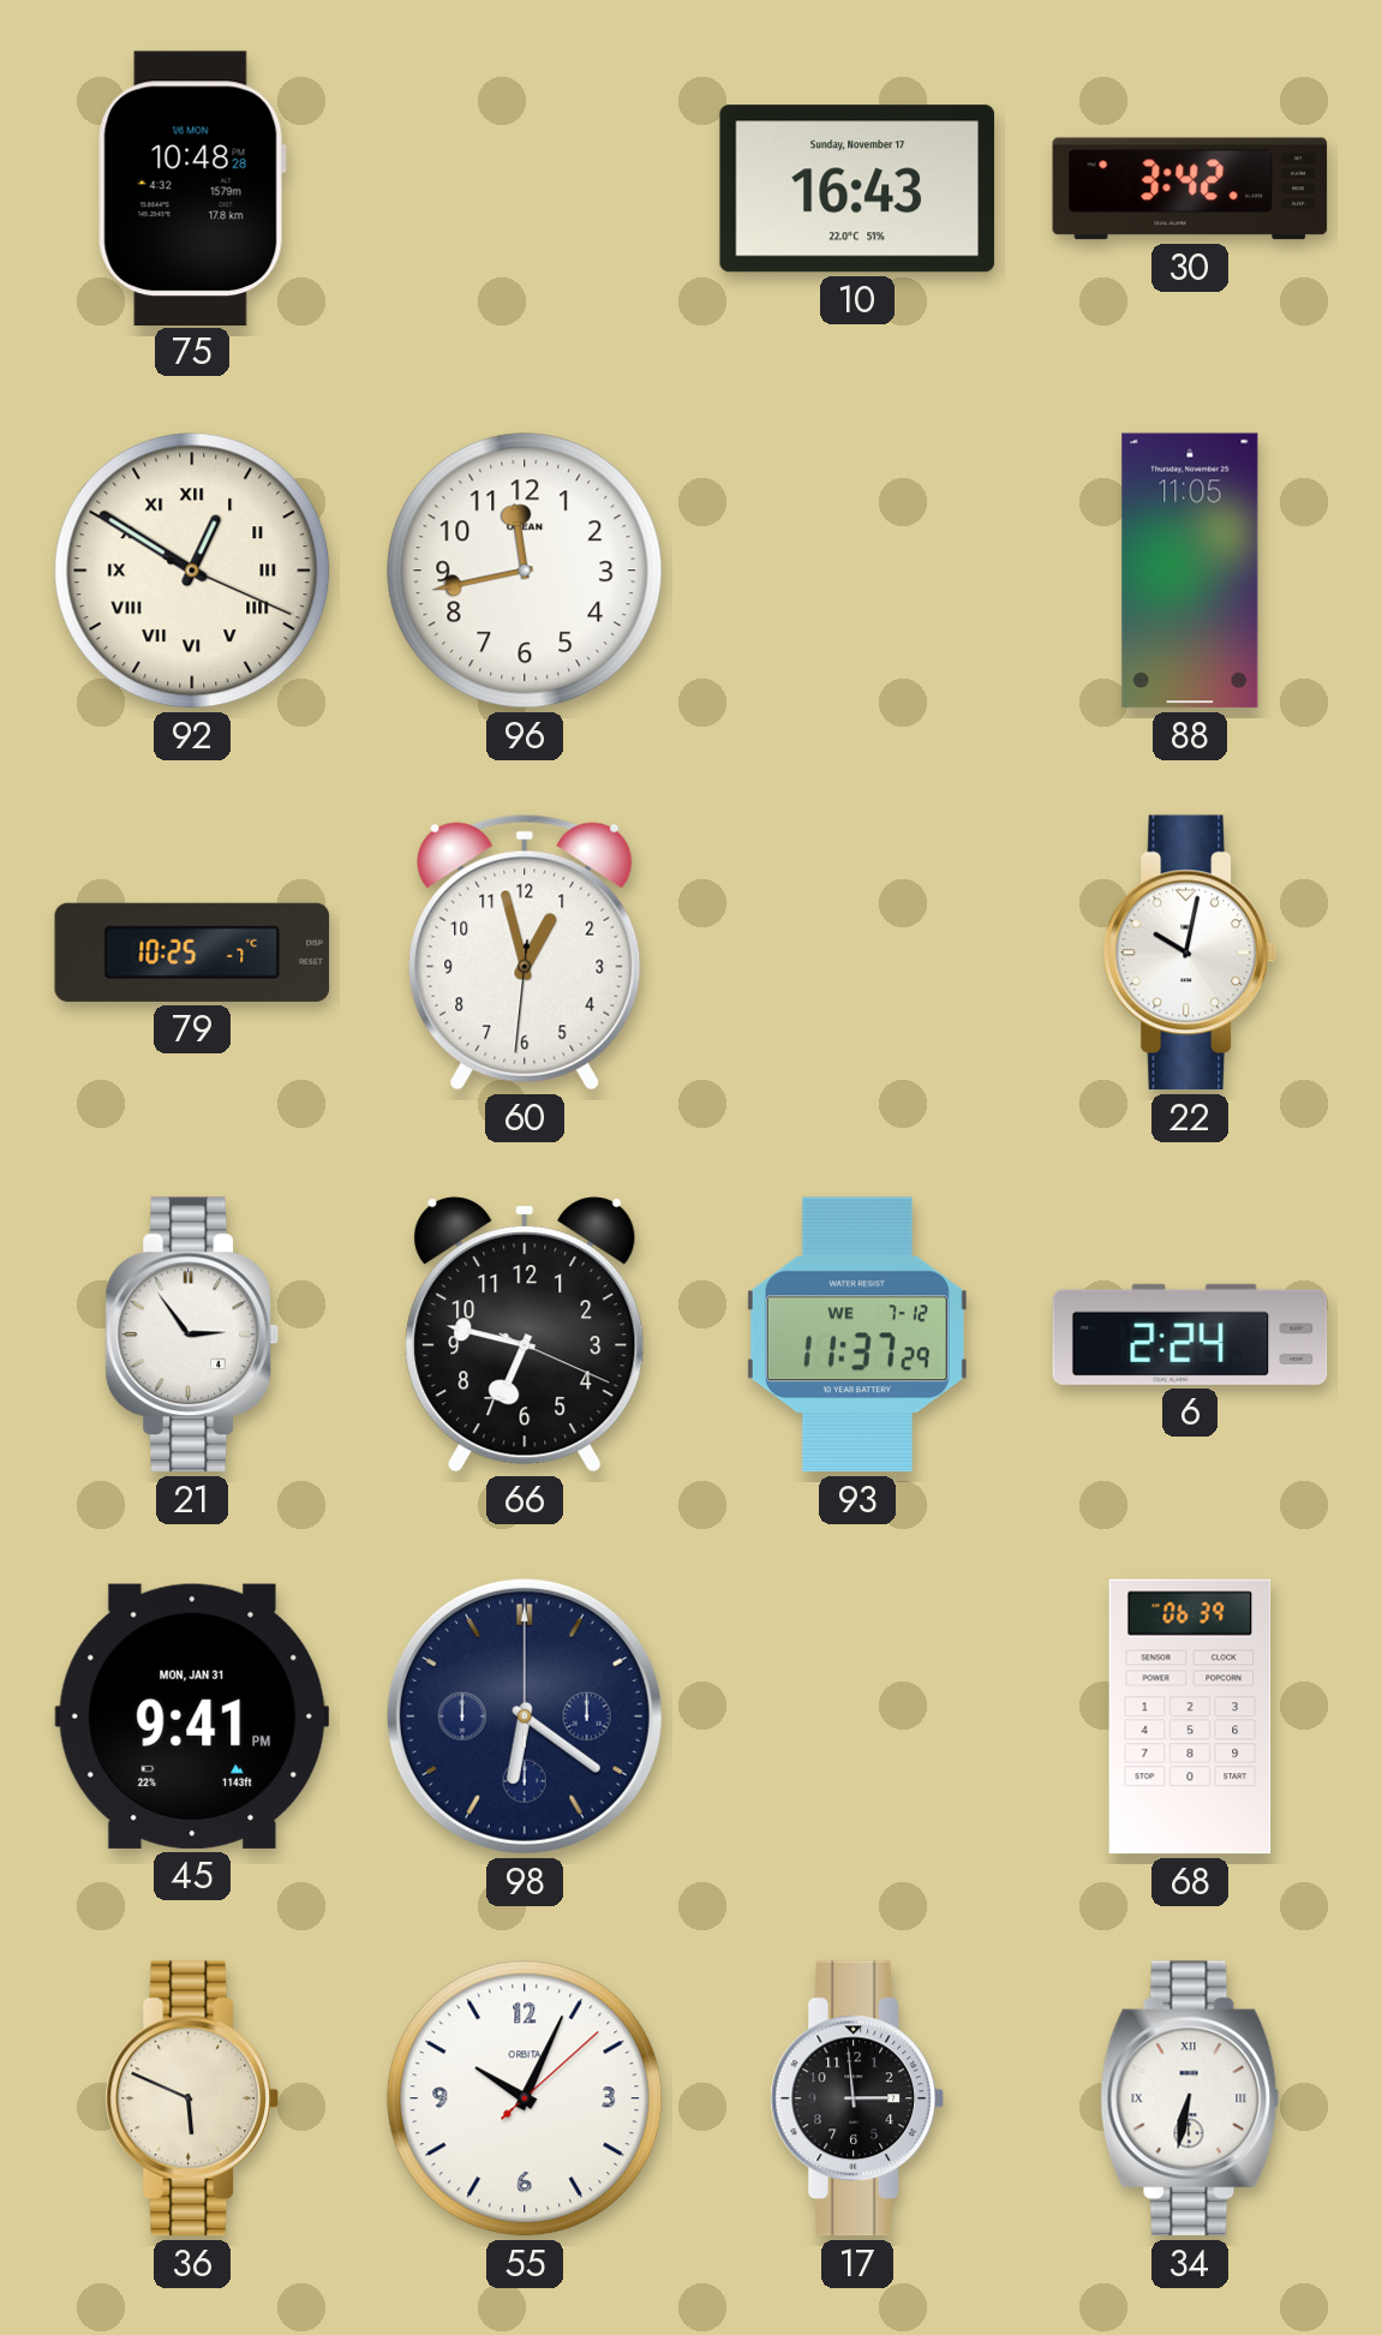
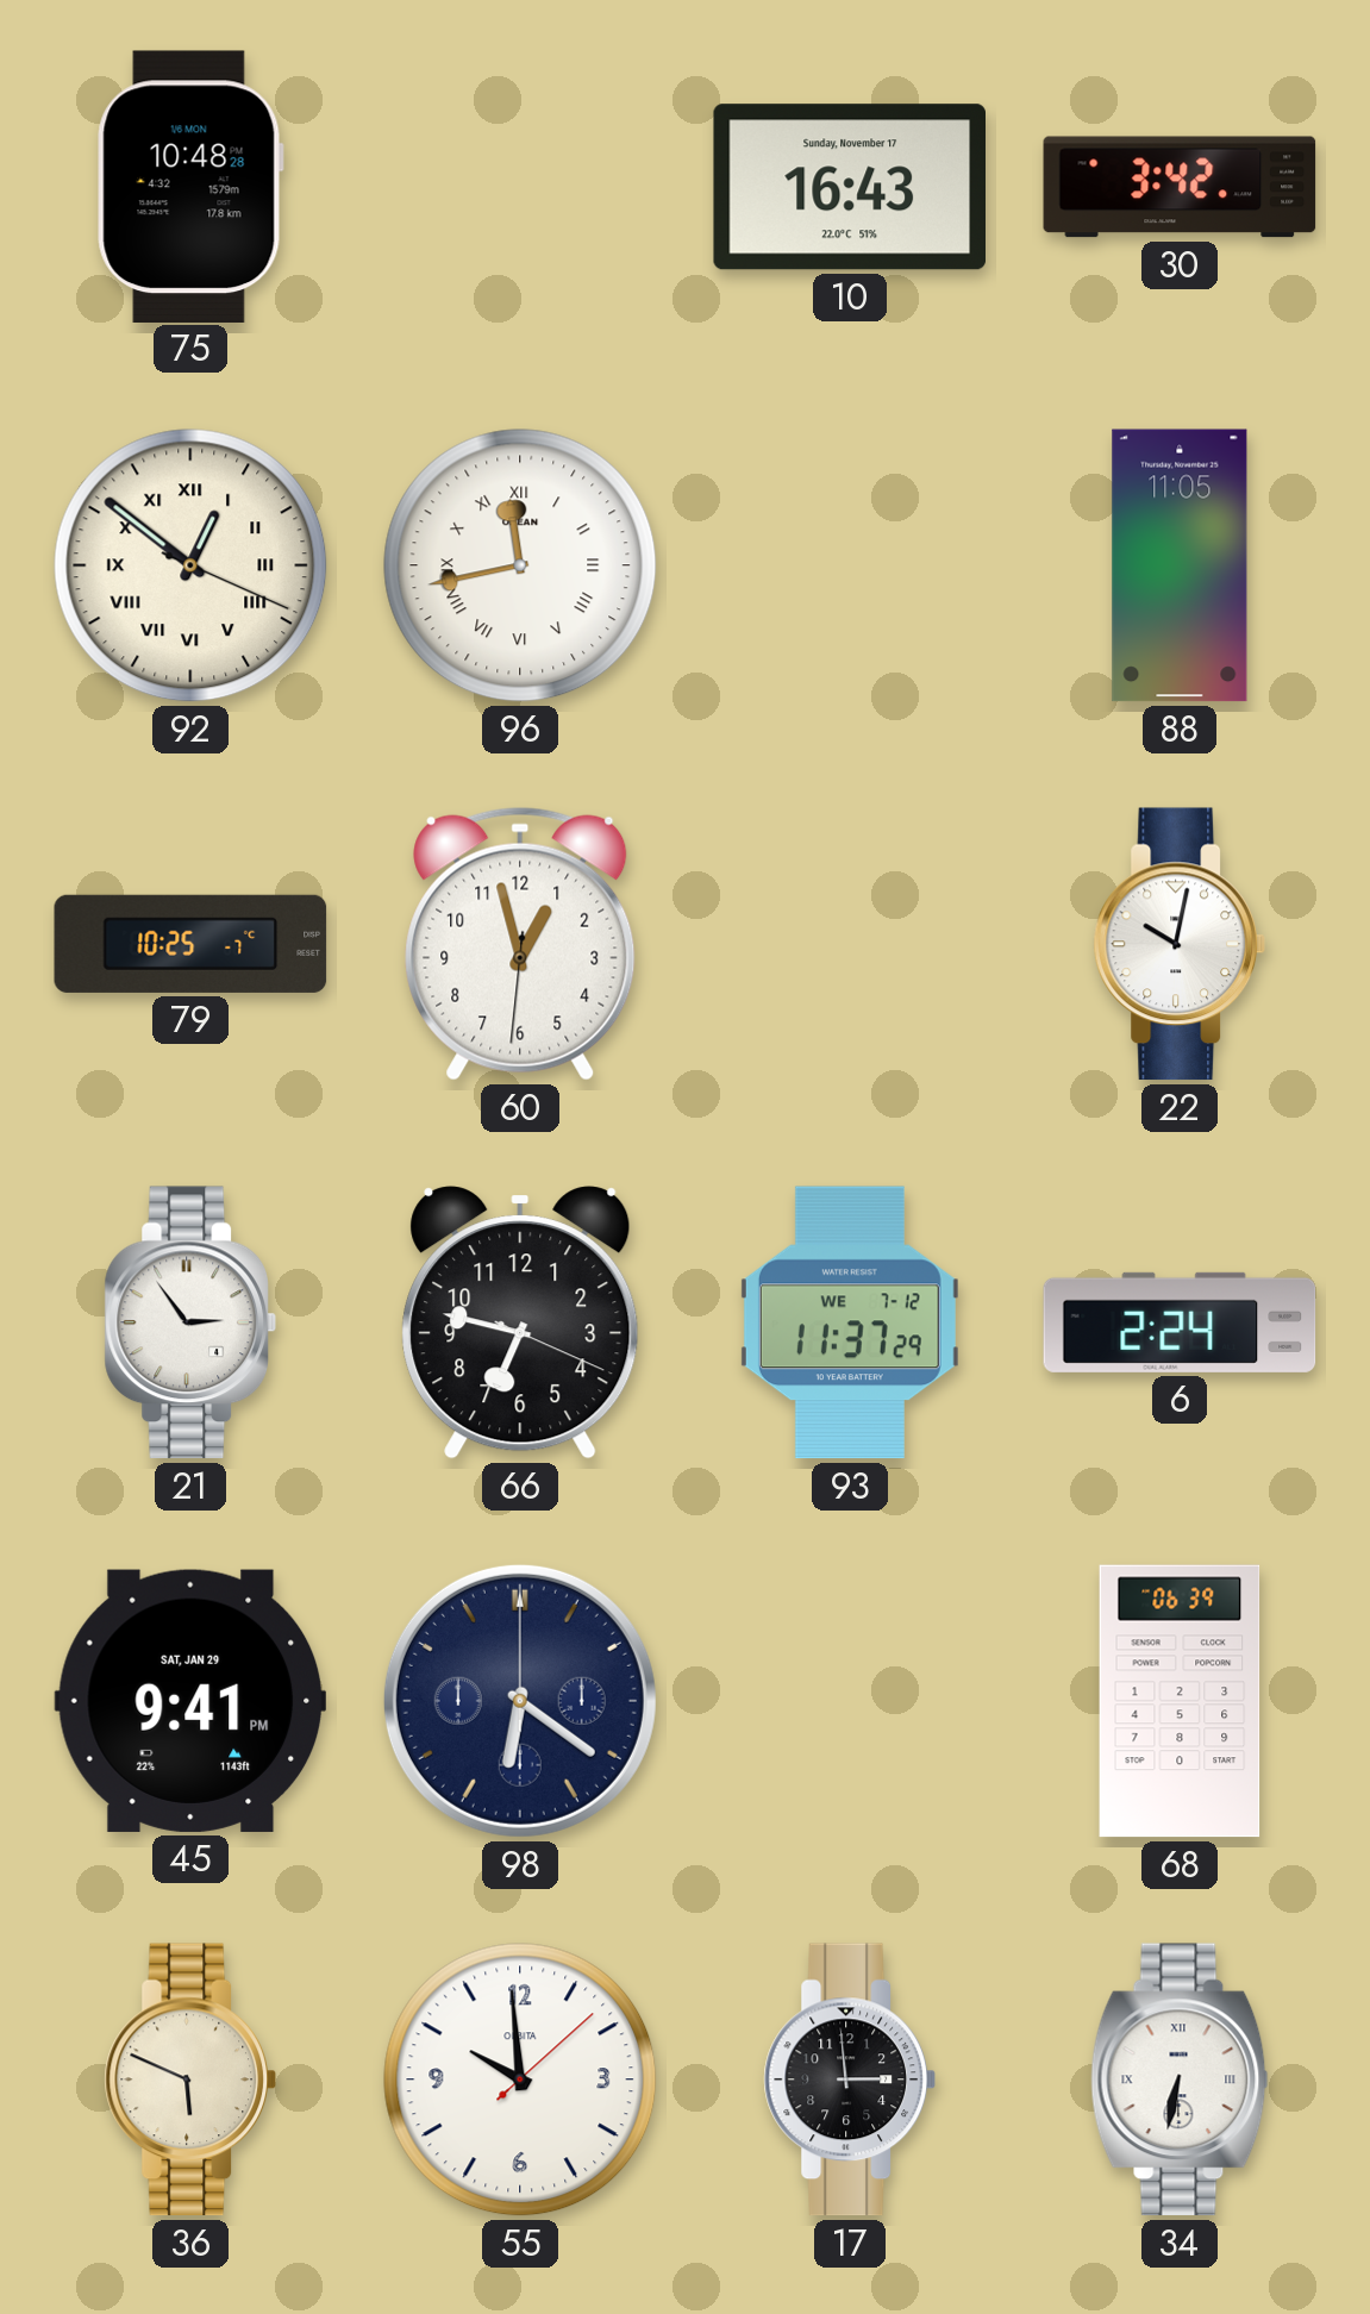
92: 12:50 -> 12:51 (190, 565)
96 numerals: Arabic -> Roman (520, 565)
45 date: MON, JAN 31 -> SAT, JAN 29 (189, 1701)
55: 10:04 -> 9:59 (520, 2080)
